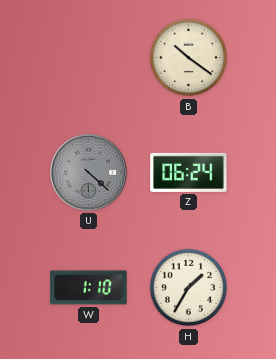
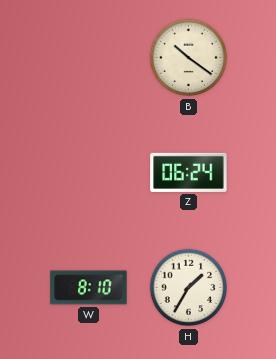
U: 4:22 -> none (88, 172)
W: 1:10 -> 8:10 (89, 288)
